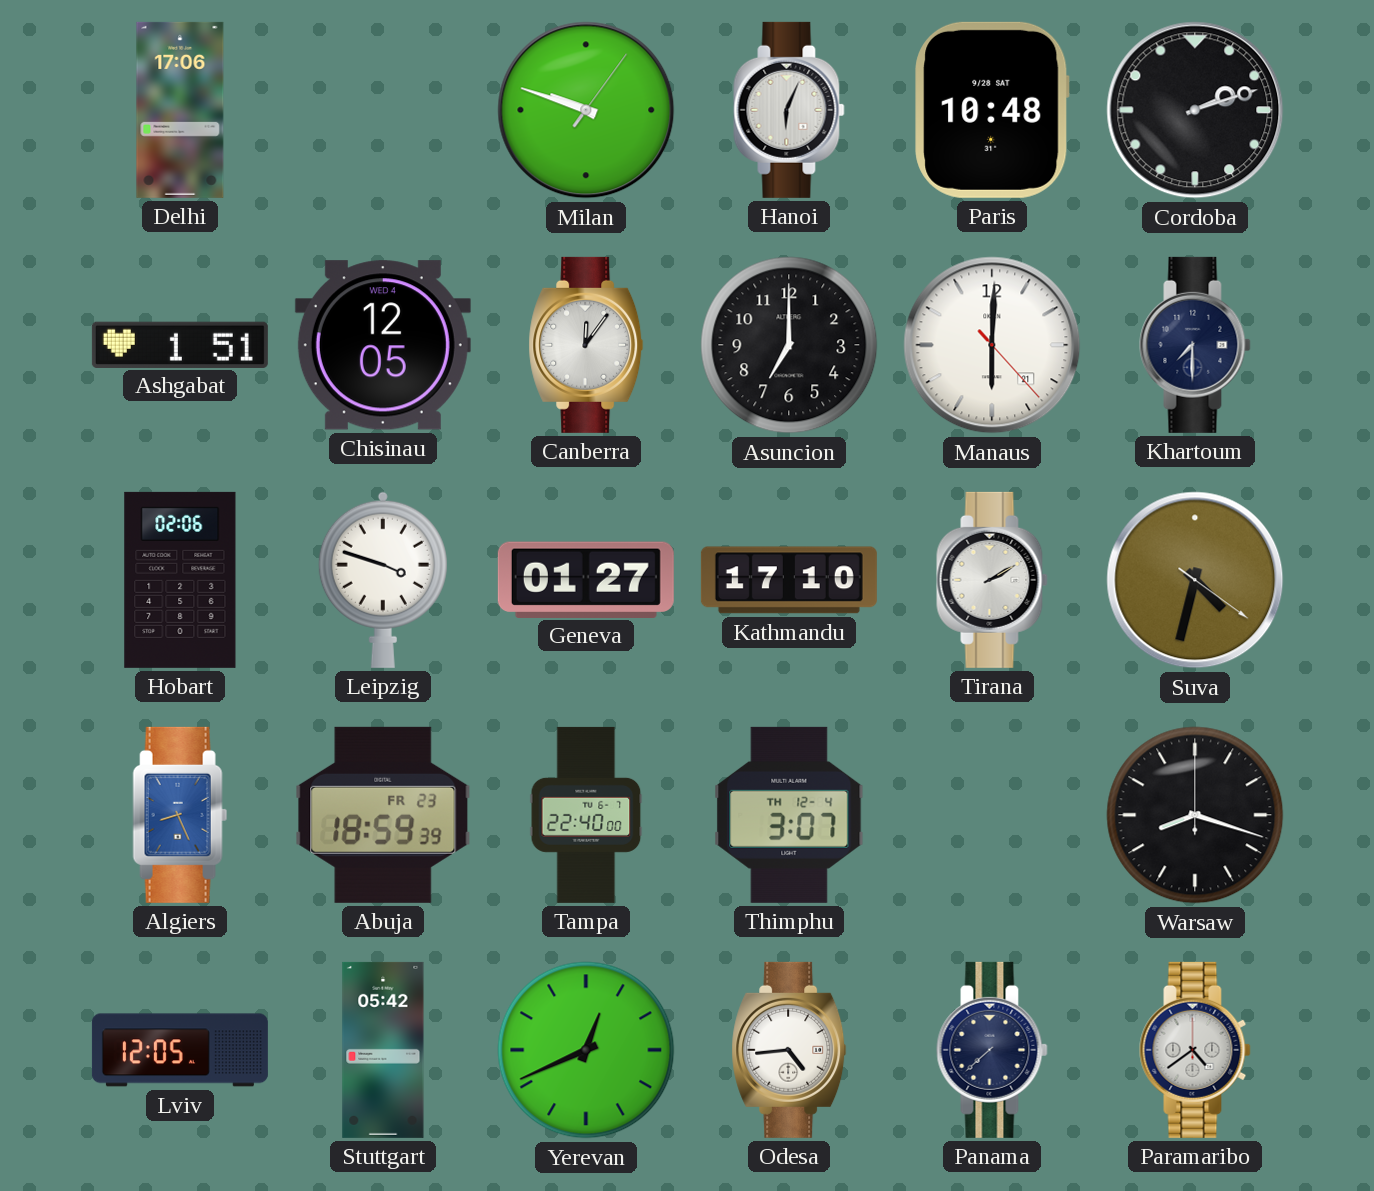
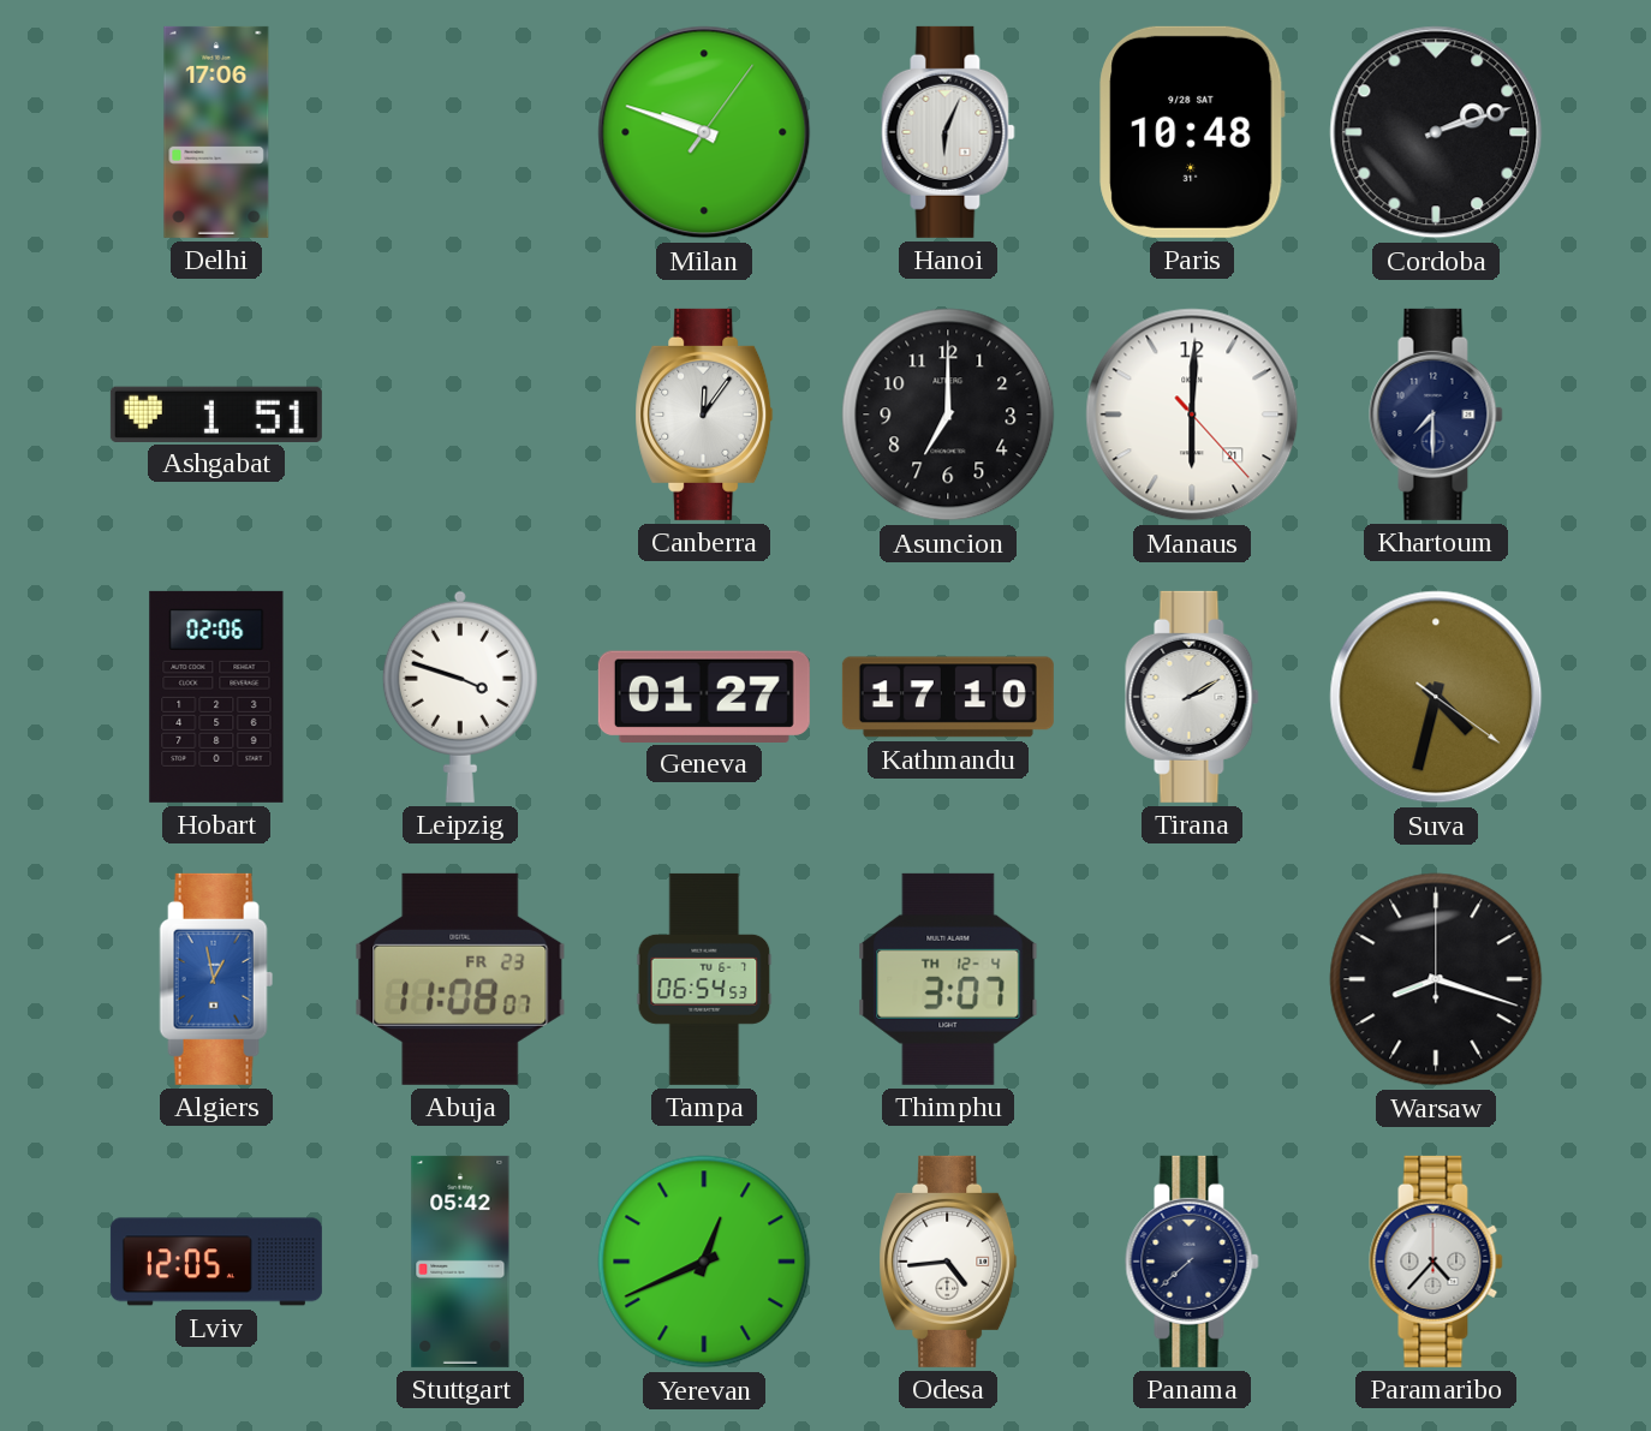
Chisinau: 12:05 -> none (383, 345)
Algiers: 8:26 -> 12:58 (216, 979)
Abuja: 18:59 -> 11:08 (460, 979)
Tampa: 22:40 -> 06:54 (704, 979)
Paramaribo: 4:39 -> 4:37 (1436, 1262)
